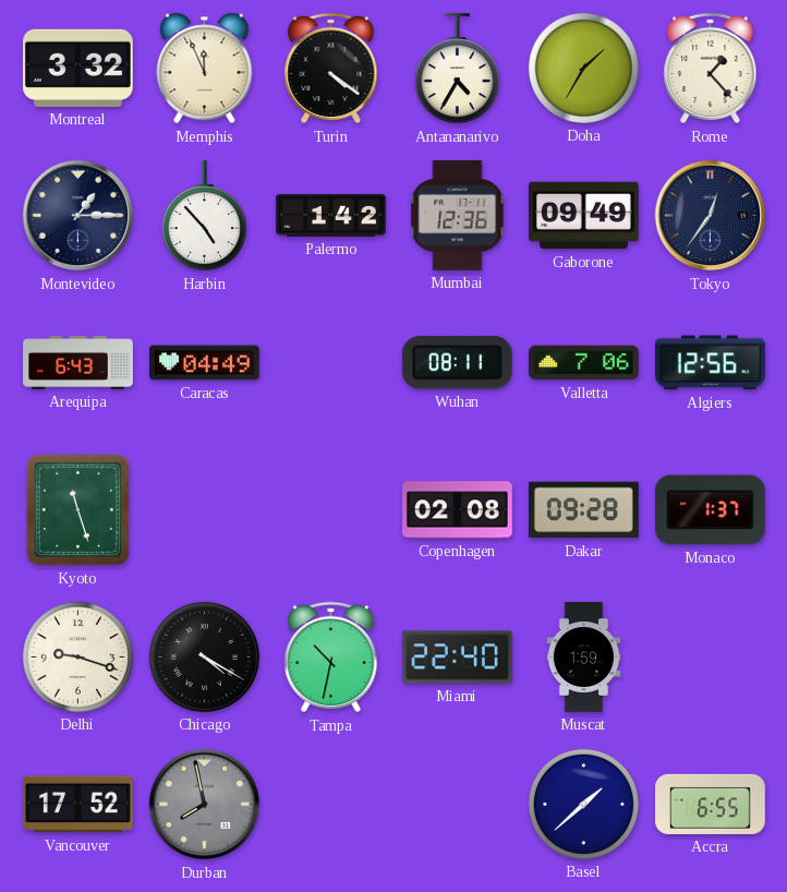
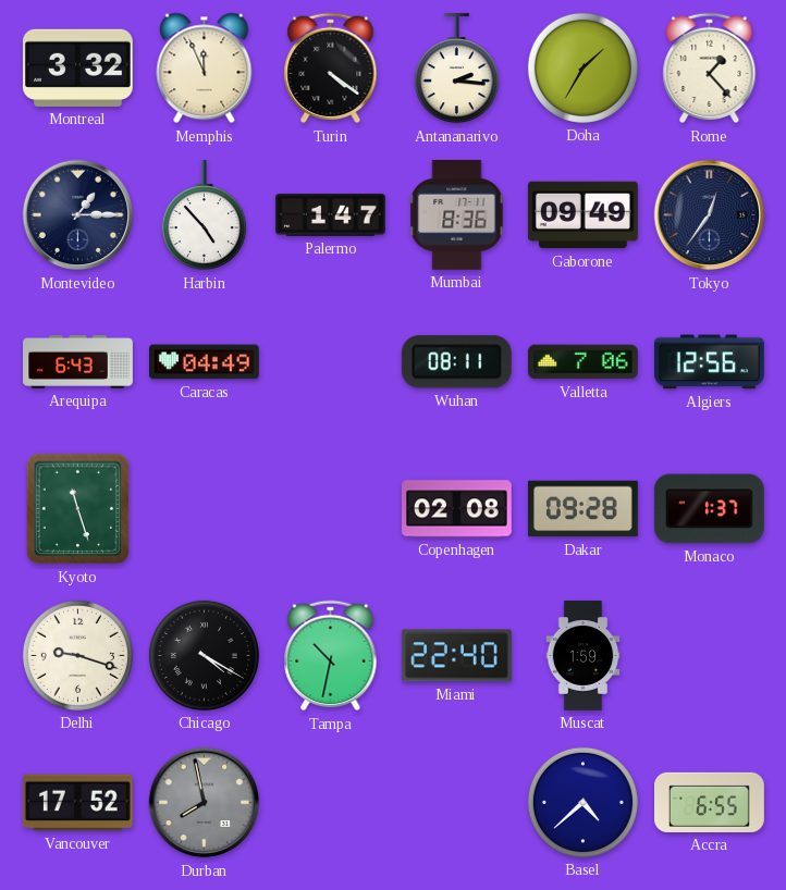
Antananarivo: 4:35 -> 2:16 (456, 70)
Palermo: 1:42 -> 1:47 (331, 215)
Mumbai: 12:36 -> 8:36 (457, 214)
Basel: 1:38 -> 4:38 (582, 802)
